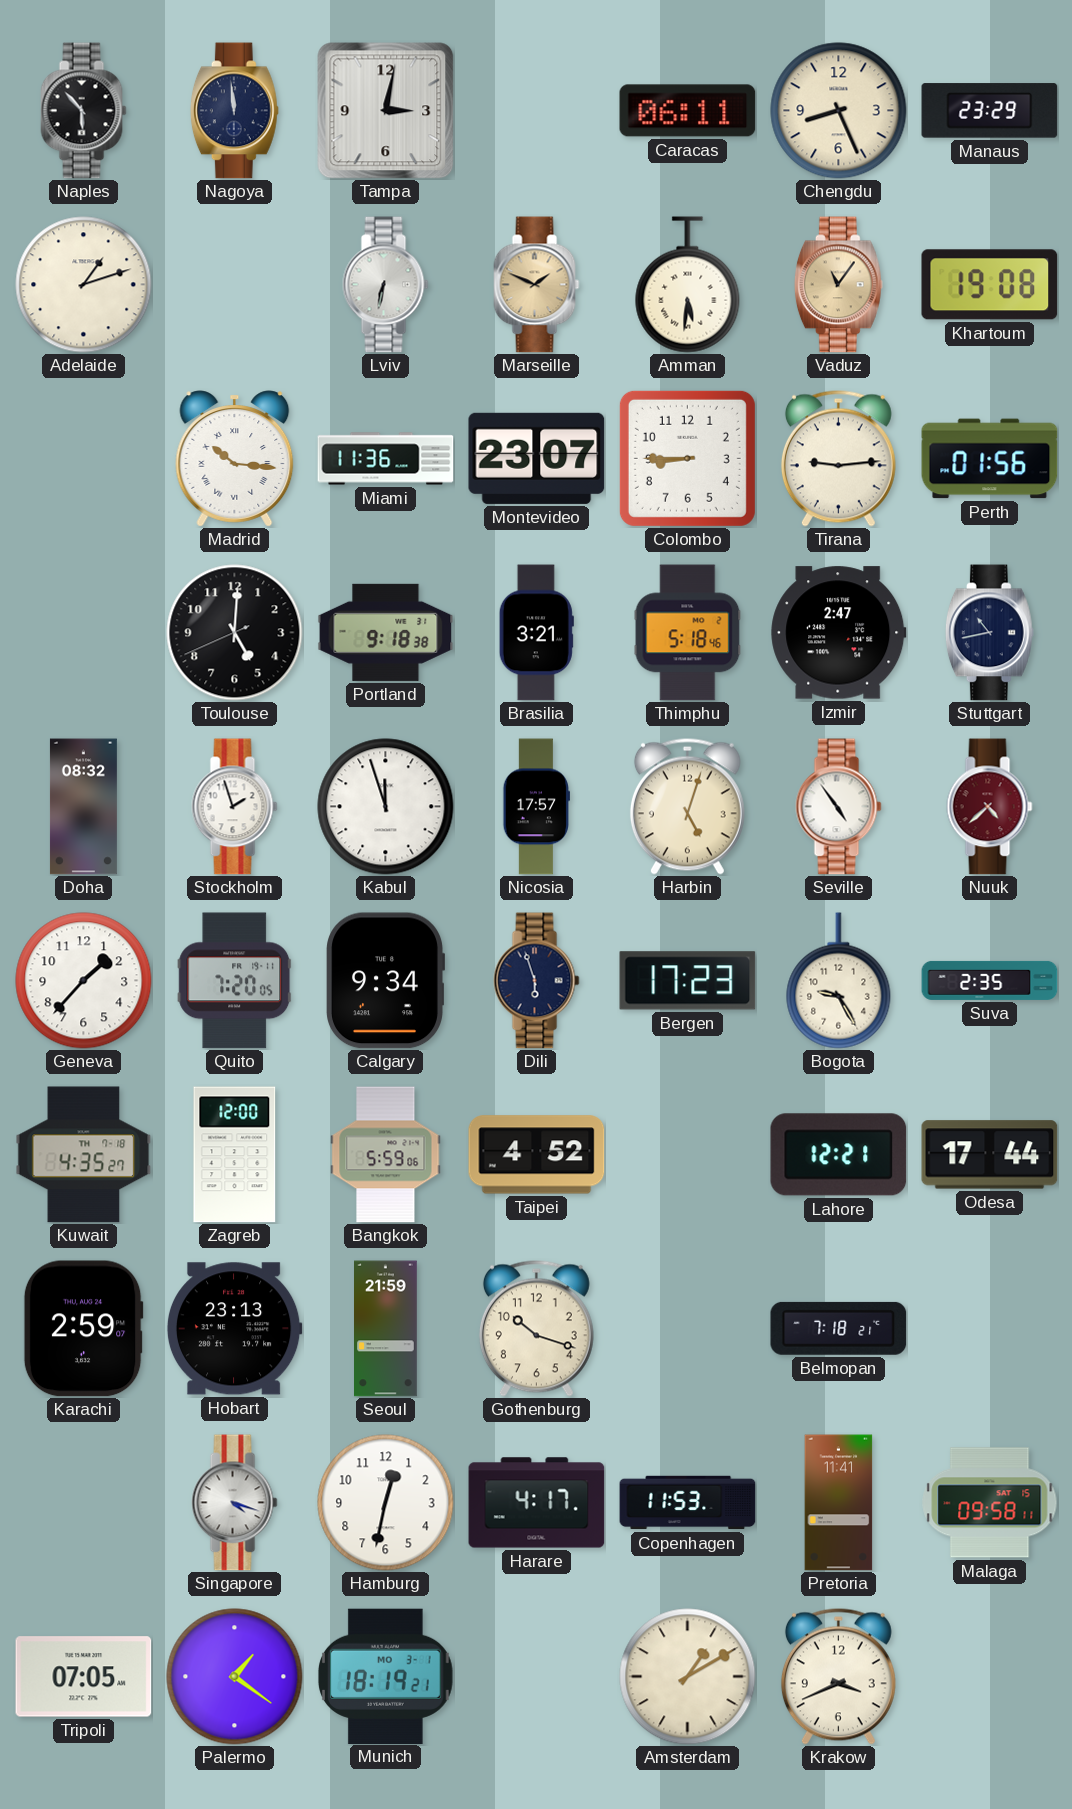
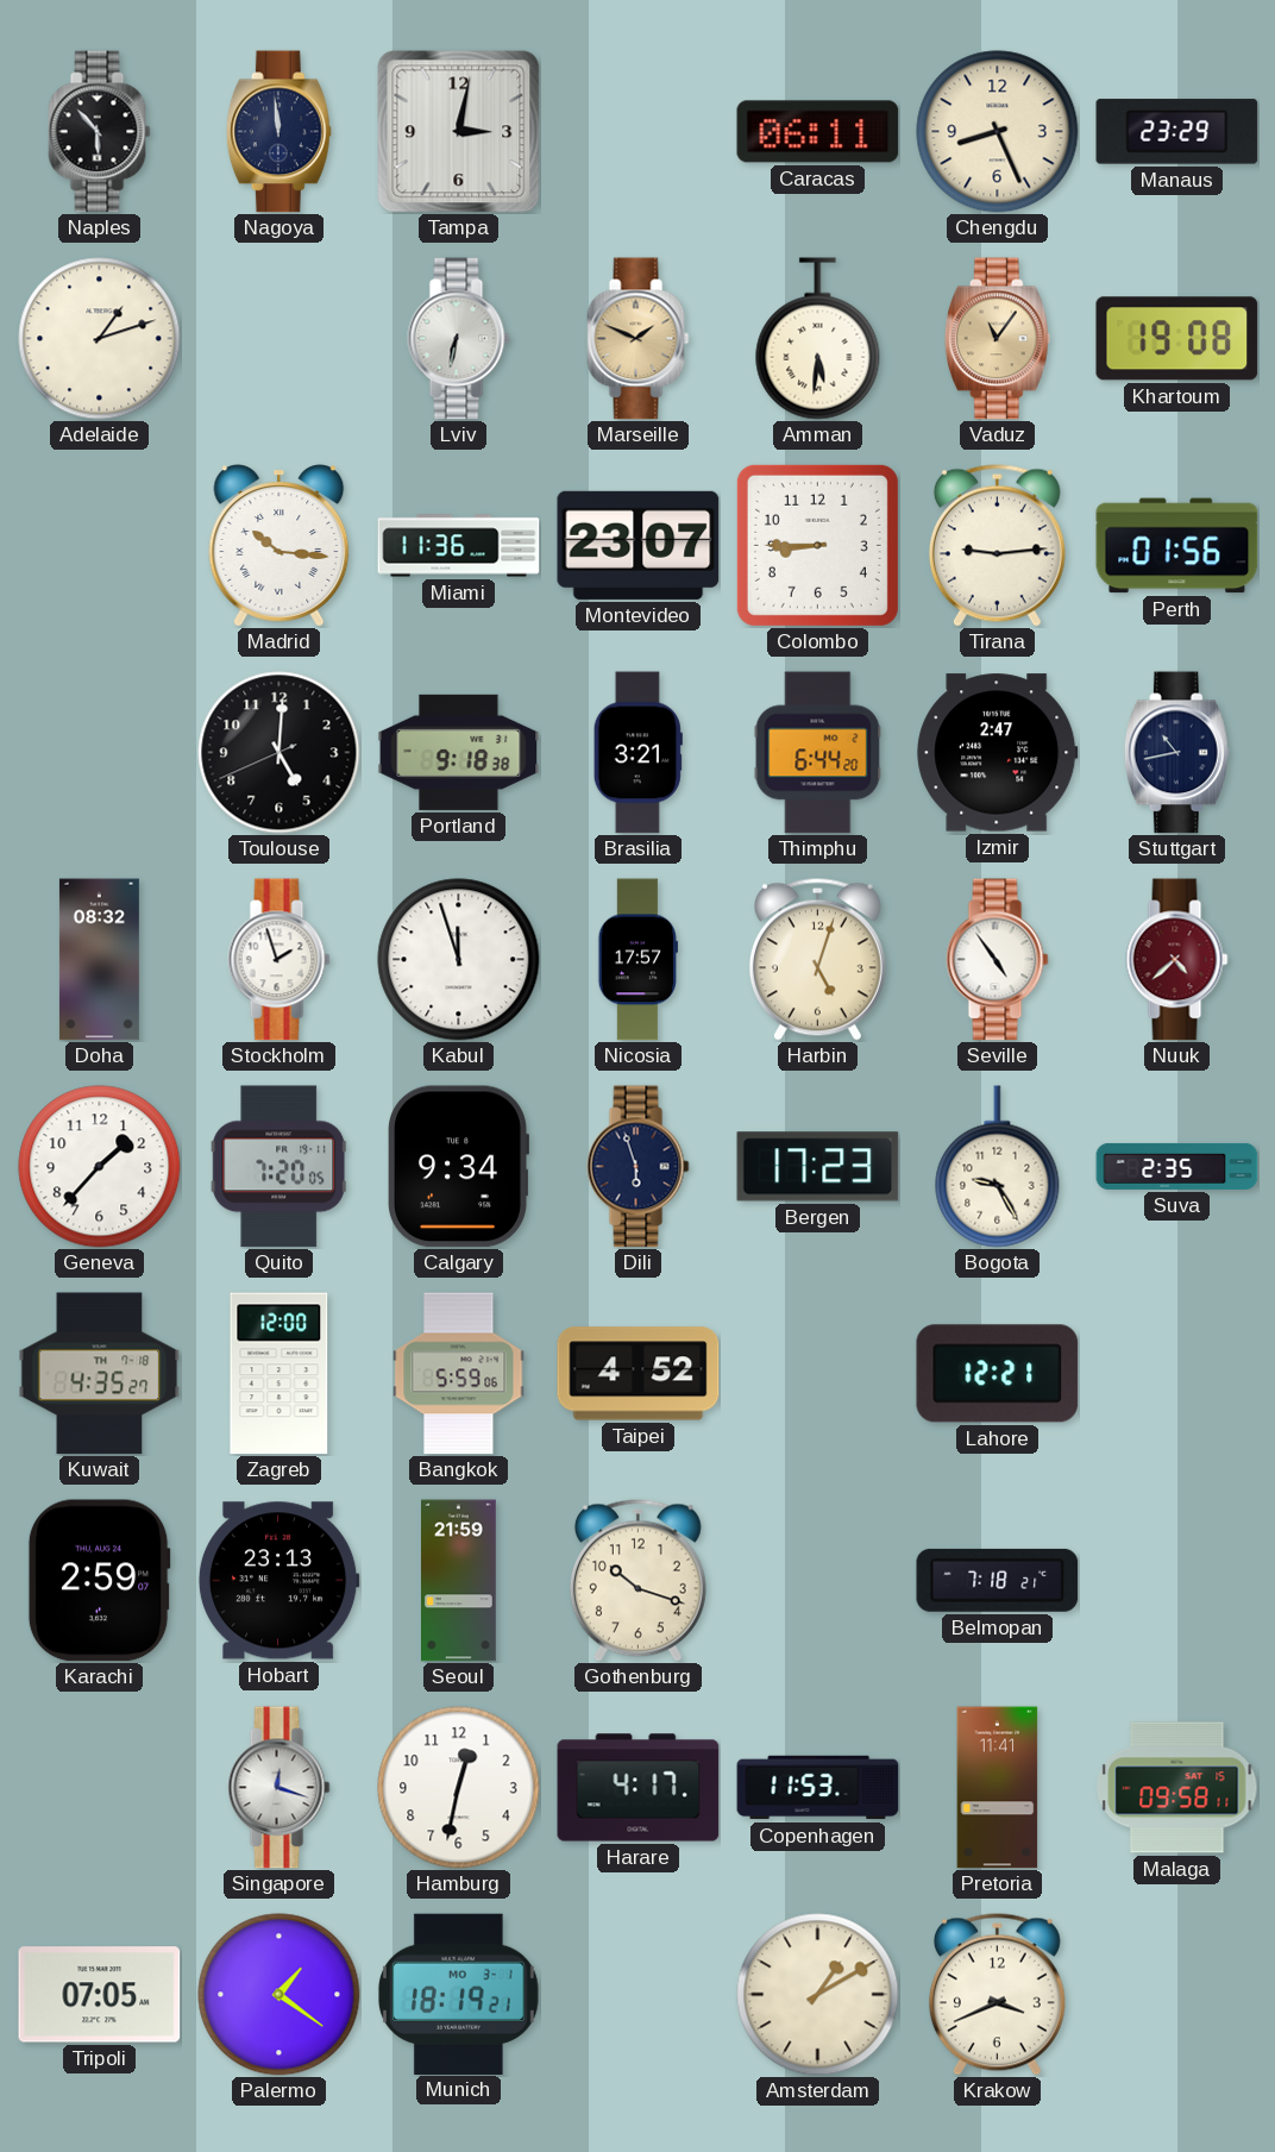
Thimphu: 5:18 -> 6:44 (818, 753)
Odesa: 17:44 -> none (990, 1155)
Singapore: 4:18 -> 12:18 (280, 1788)
